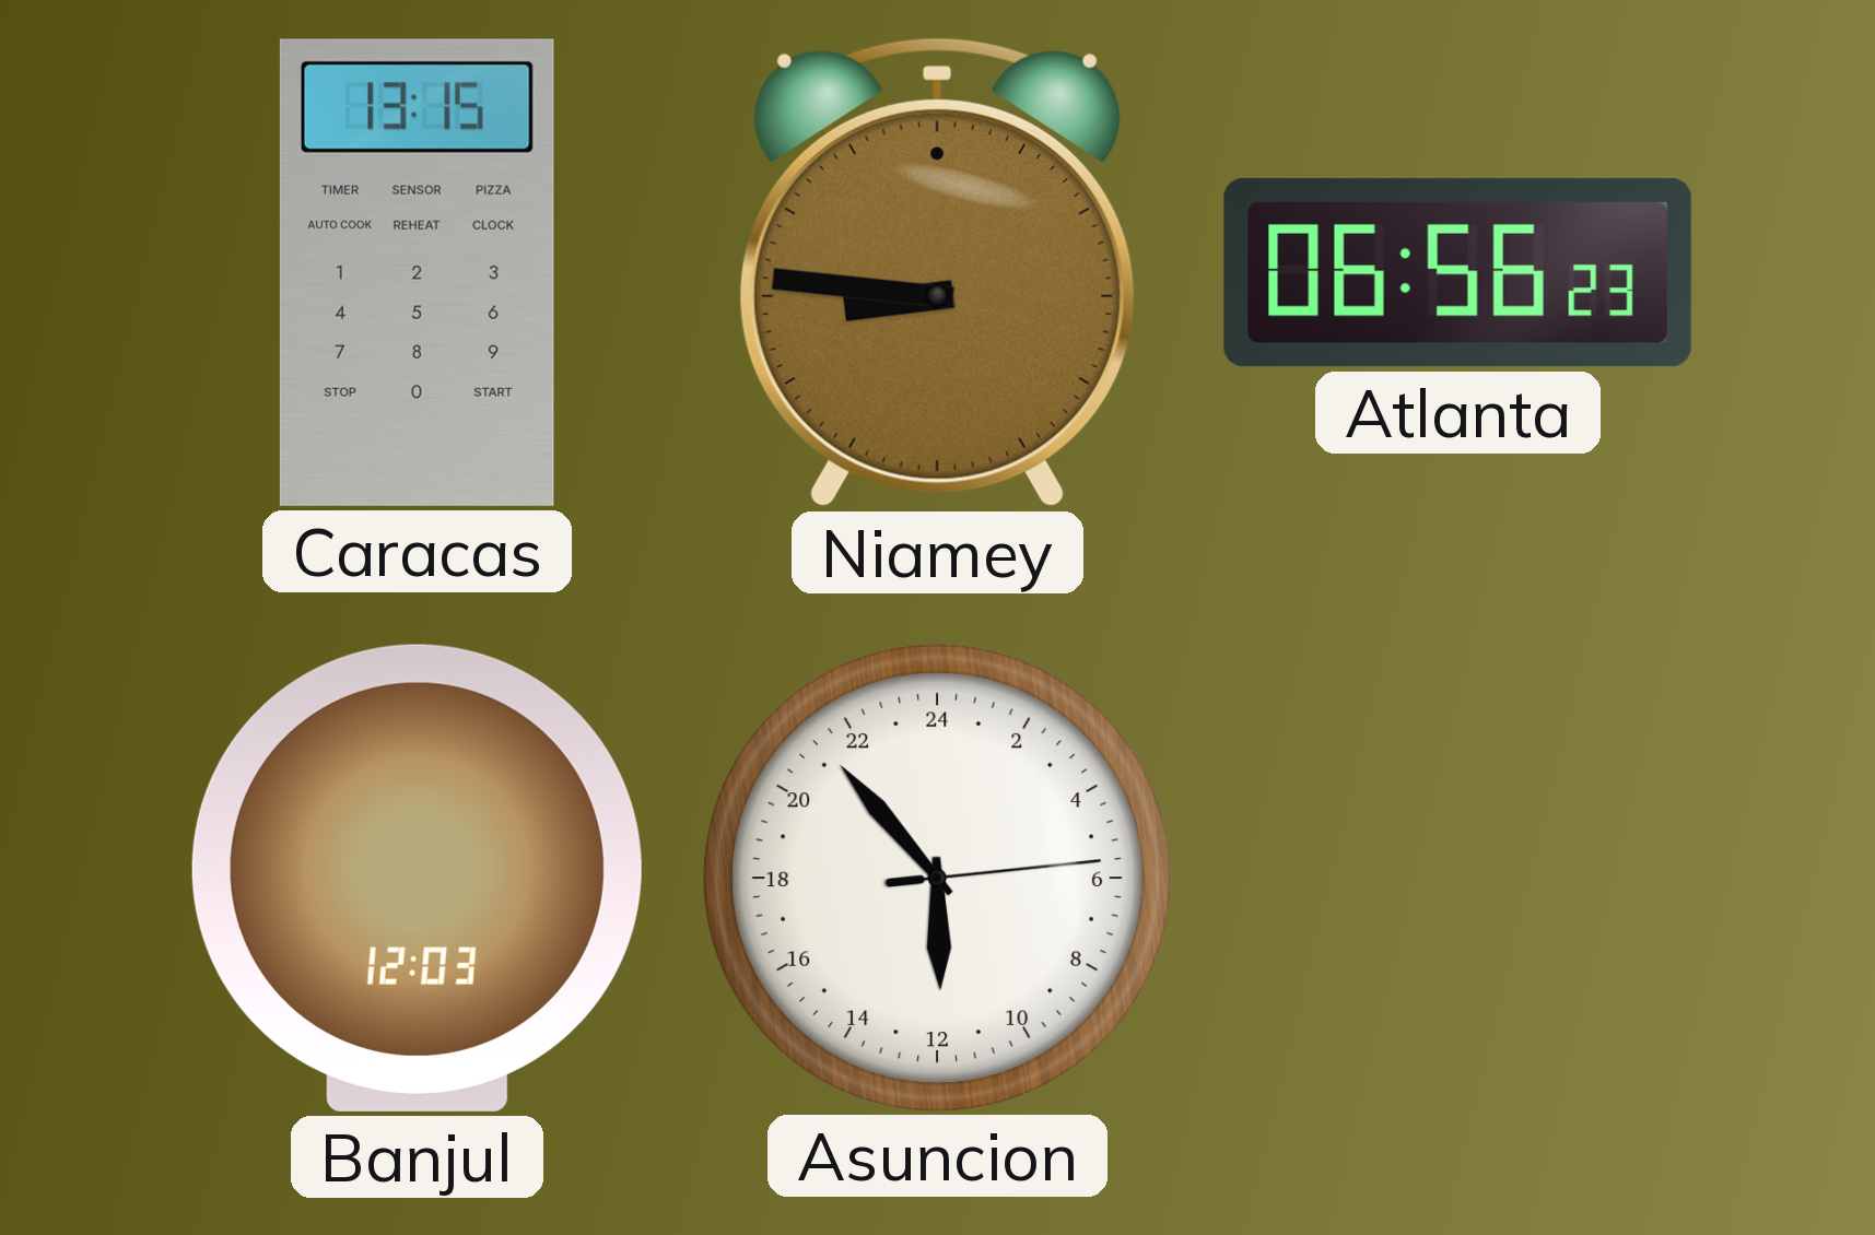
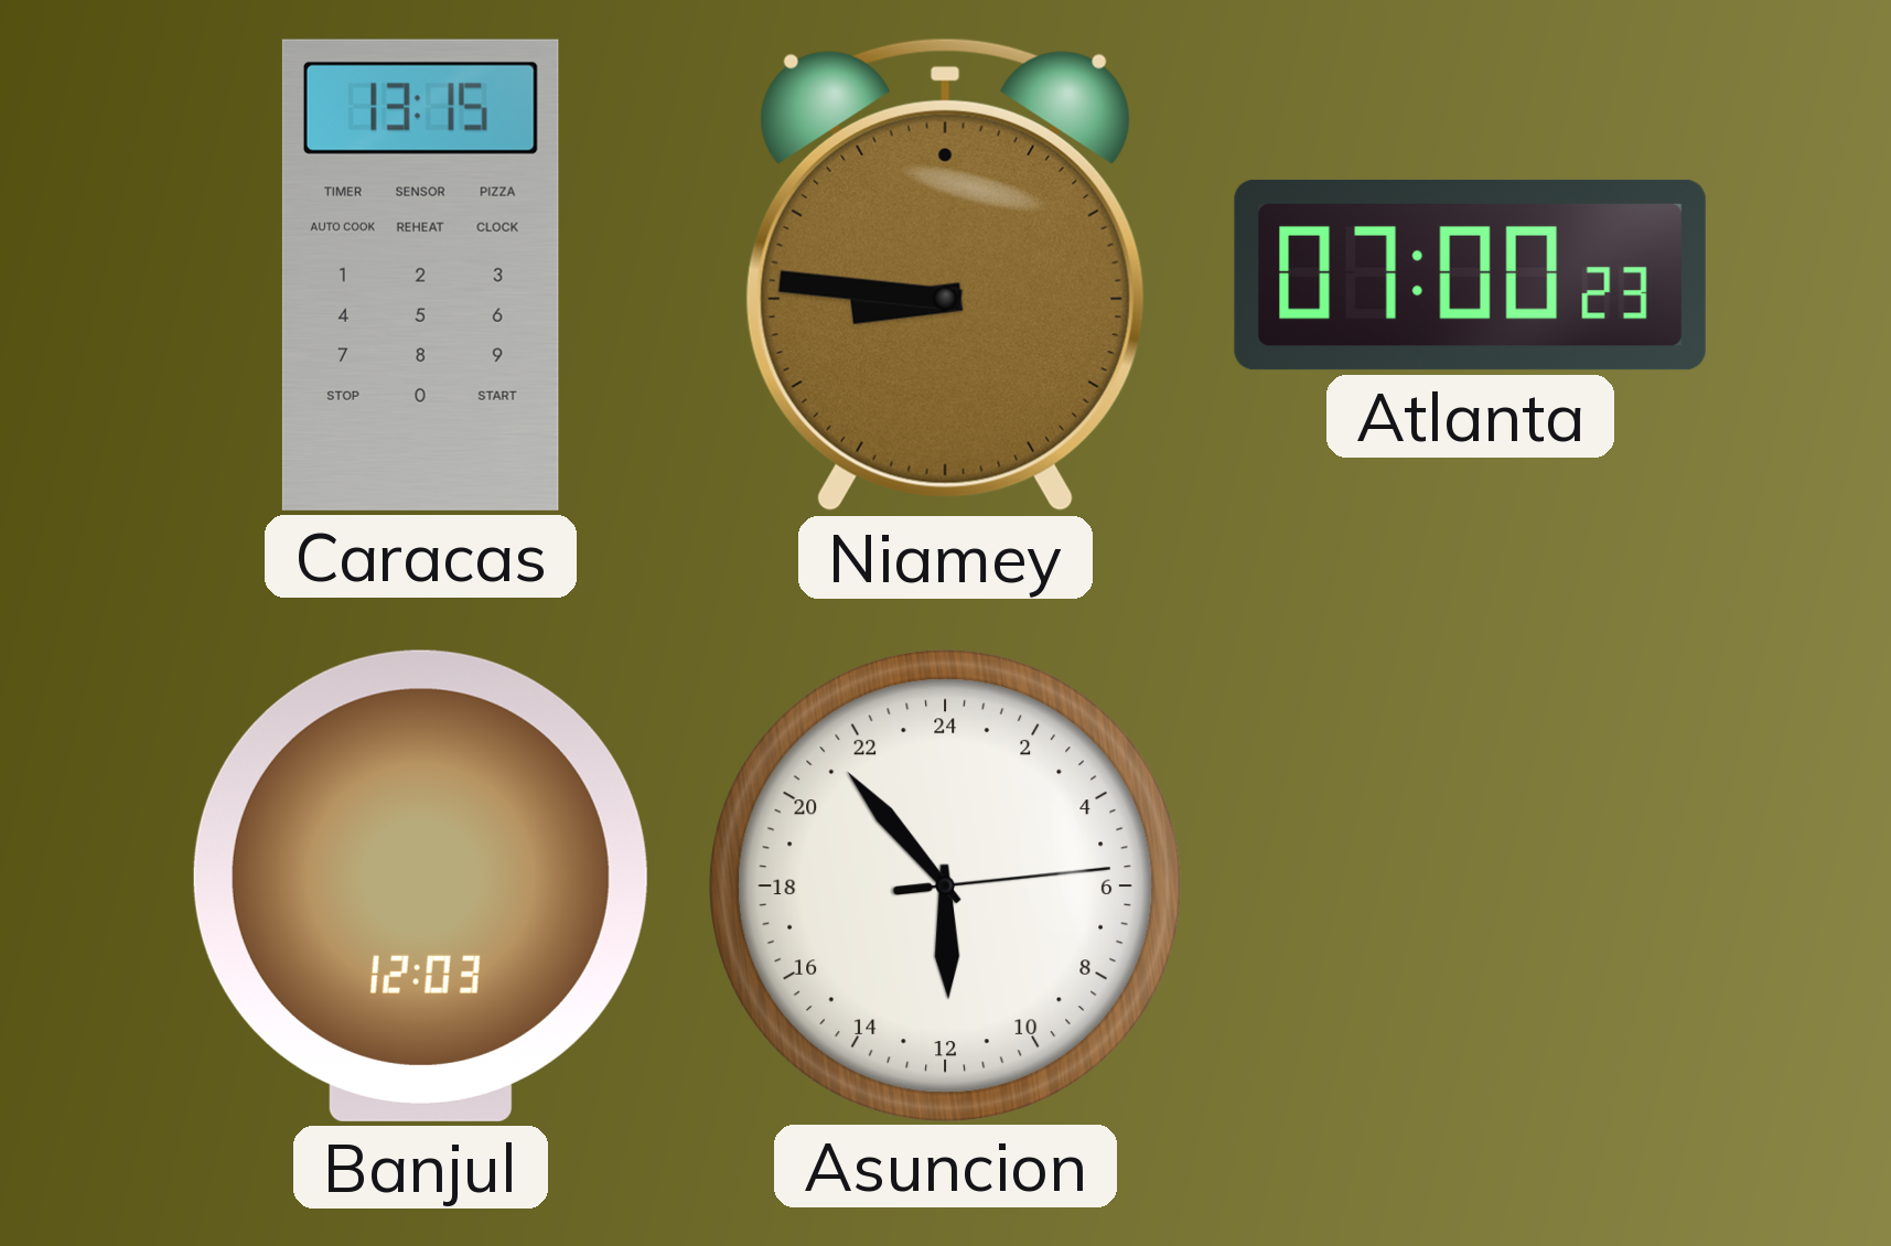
Atlanta: 06:56 -> 07:00 (1470, 275)
